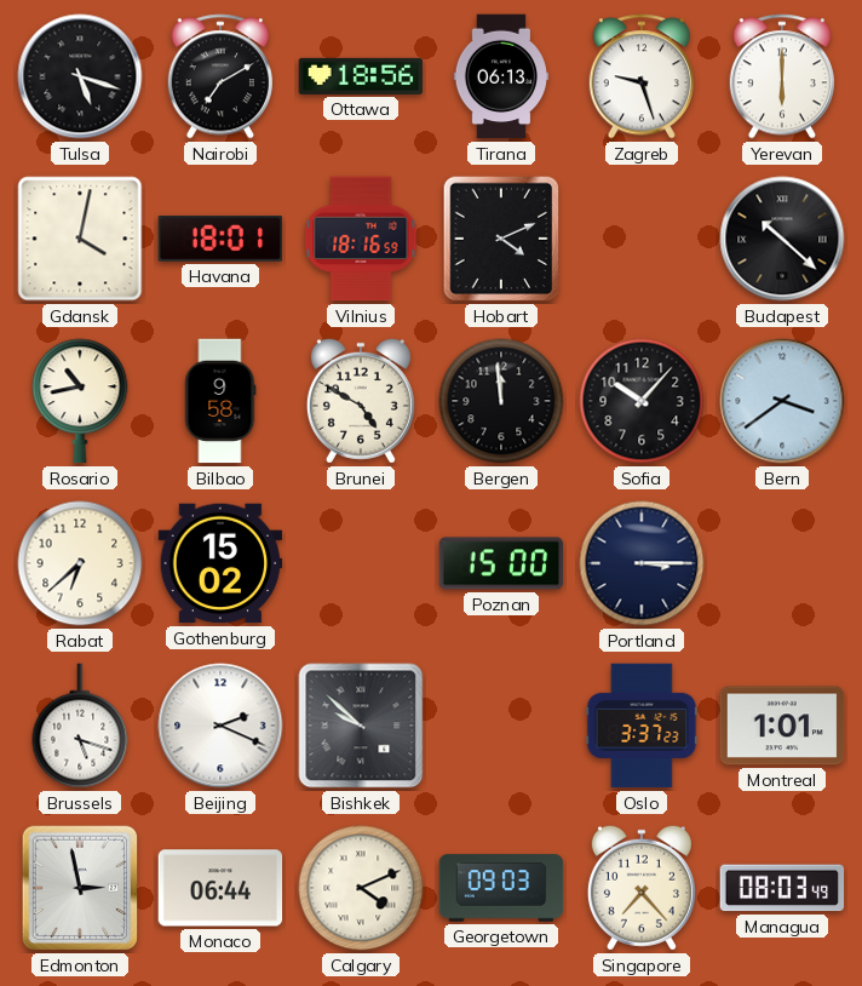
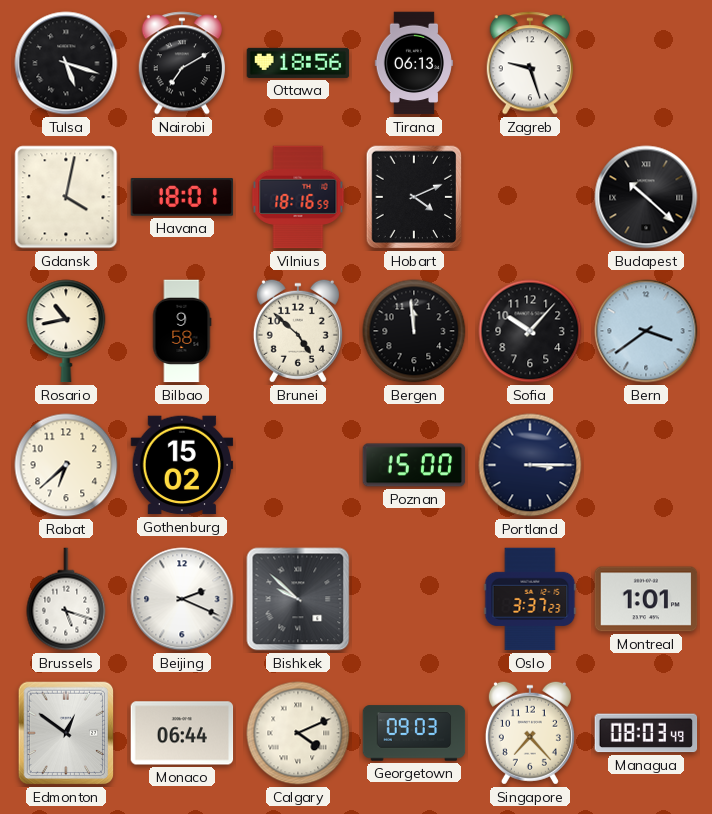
Yerevan: 6:00 -> none (781, 76)
Brunei: 4:50 -> 4:52 (298, 331)
Edmonton: 2:58 -> 12:51 (66, 733)
